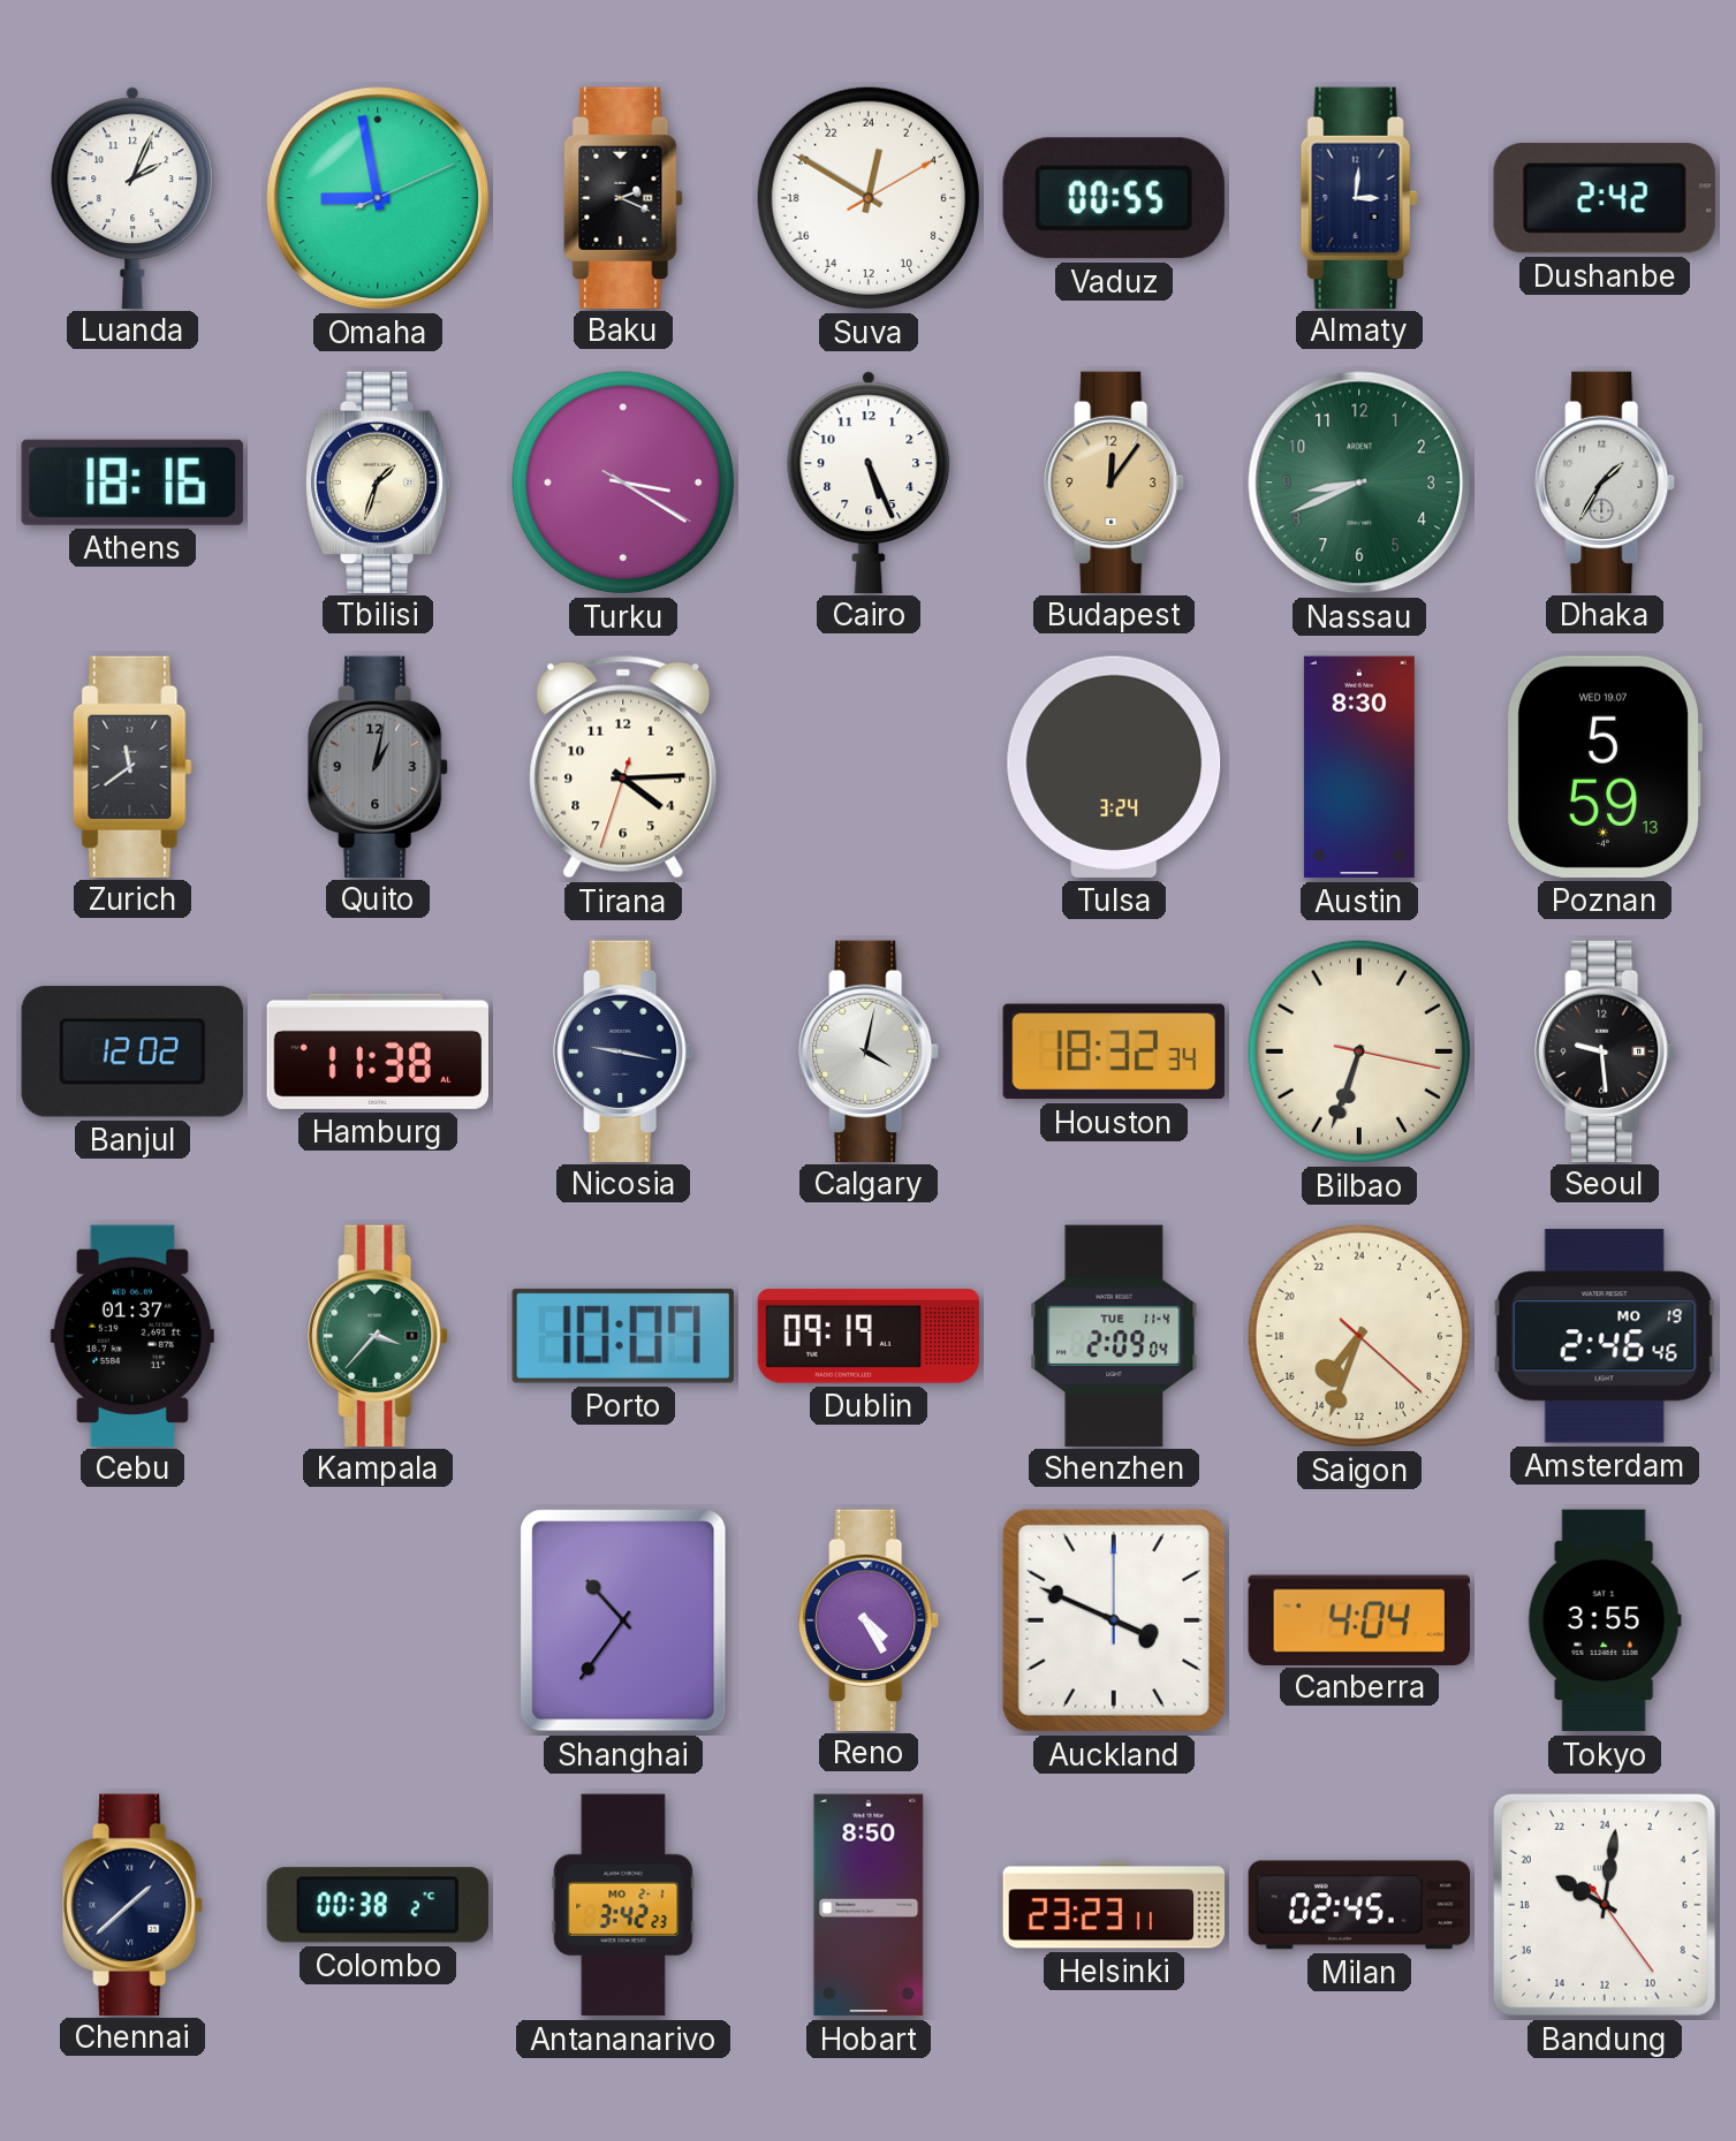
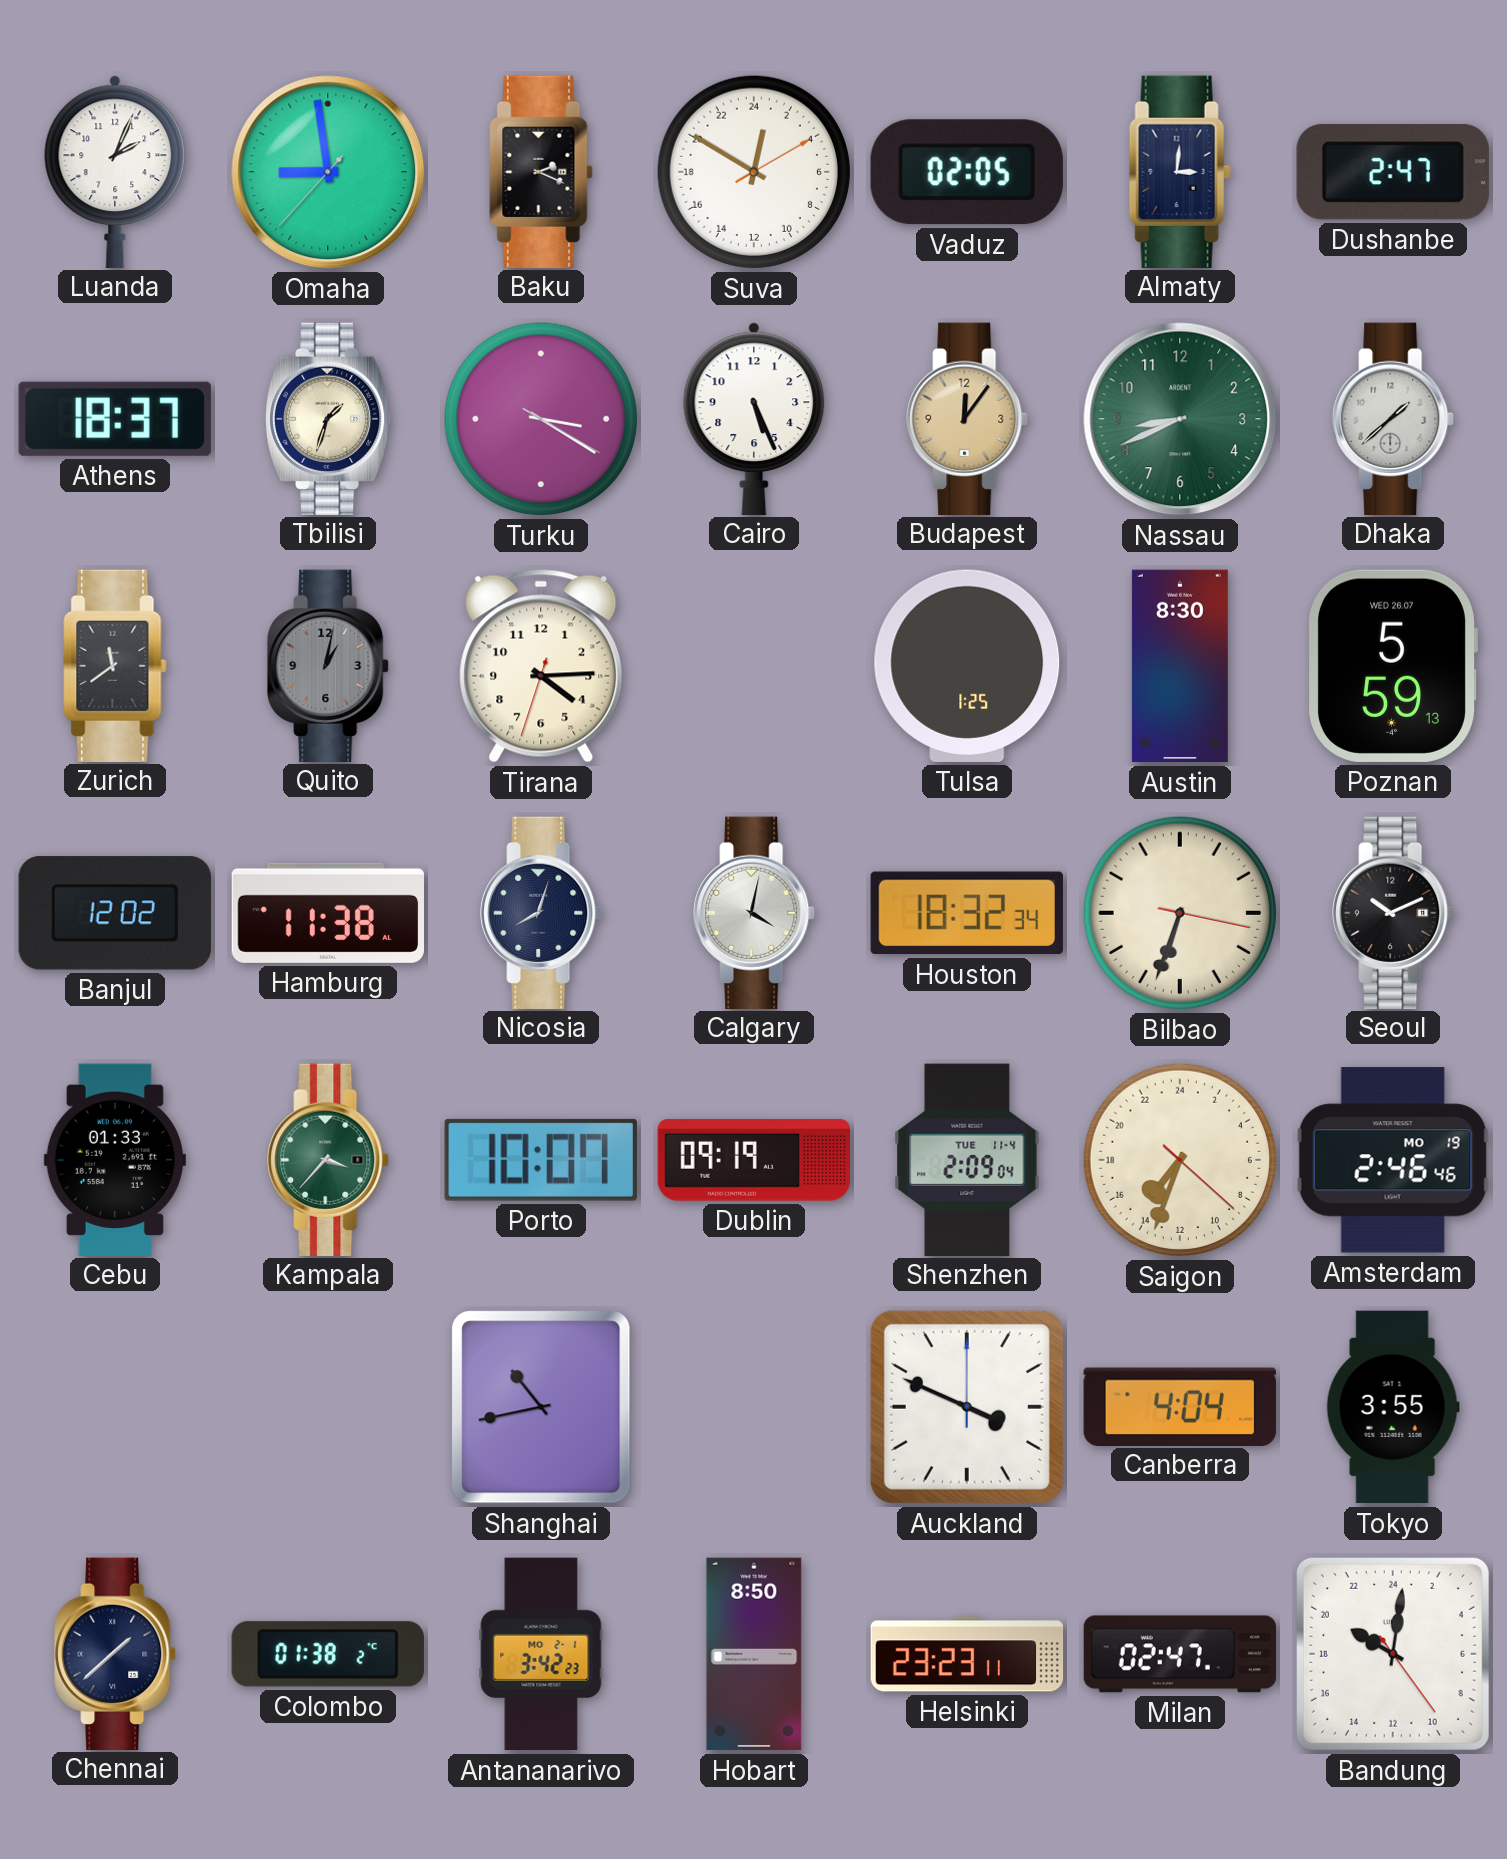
Omaha: 8:58:11 -> 8:58:37 (328, 172)
Vaduz: 00:55 -> 02:05 (967, 172)
Dushanbe: 2:42 -> 2:47 (1393, 172)
Athens: 18:16 -> 18:37 (115, 419)
Dhaka: 1:35 -> 1:38 (1393, 418)
Tulsa: 3:24 -> 1:25 (967, 666)
Poznan date: WED 19.07 -> WED 26.07 (1393, 666)
Nicosia: 9:17 -> 8:03 (541, 912)
Seoul: 9:29 -> 10:11 (1393, 912)
Cebu: 01:37 -> 01:33 (115, 1159)
Shanghai: 10:36 -> 10:43 (541, 1407)
Reno: 4:25 -> none (869, 1619)
Colombo: 00:38 -> 01:38 (328, 1654)
Milan: 02:45 -> 02:47 (1180, 1654)
